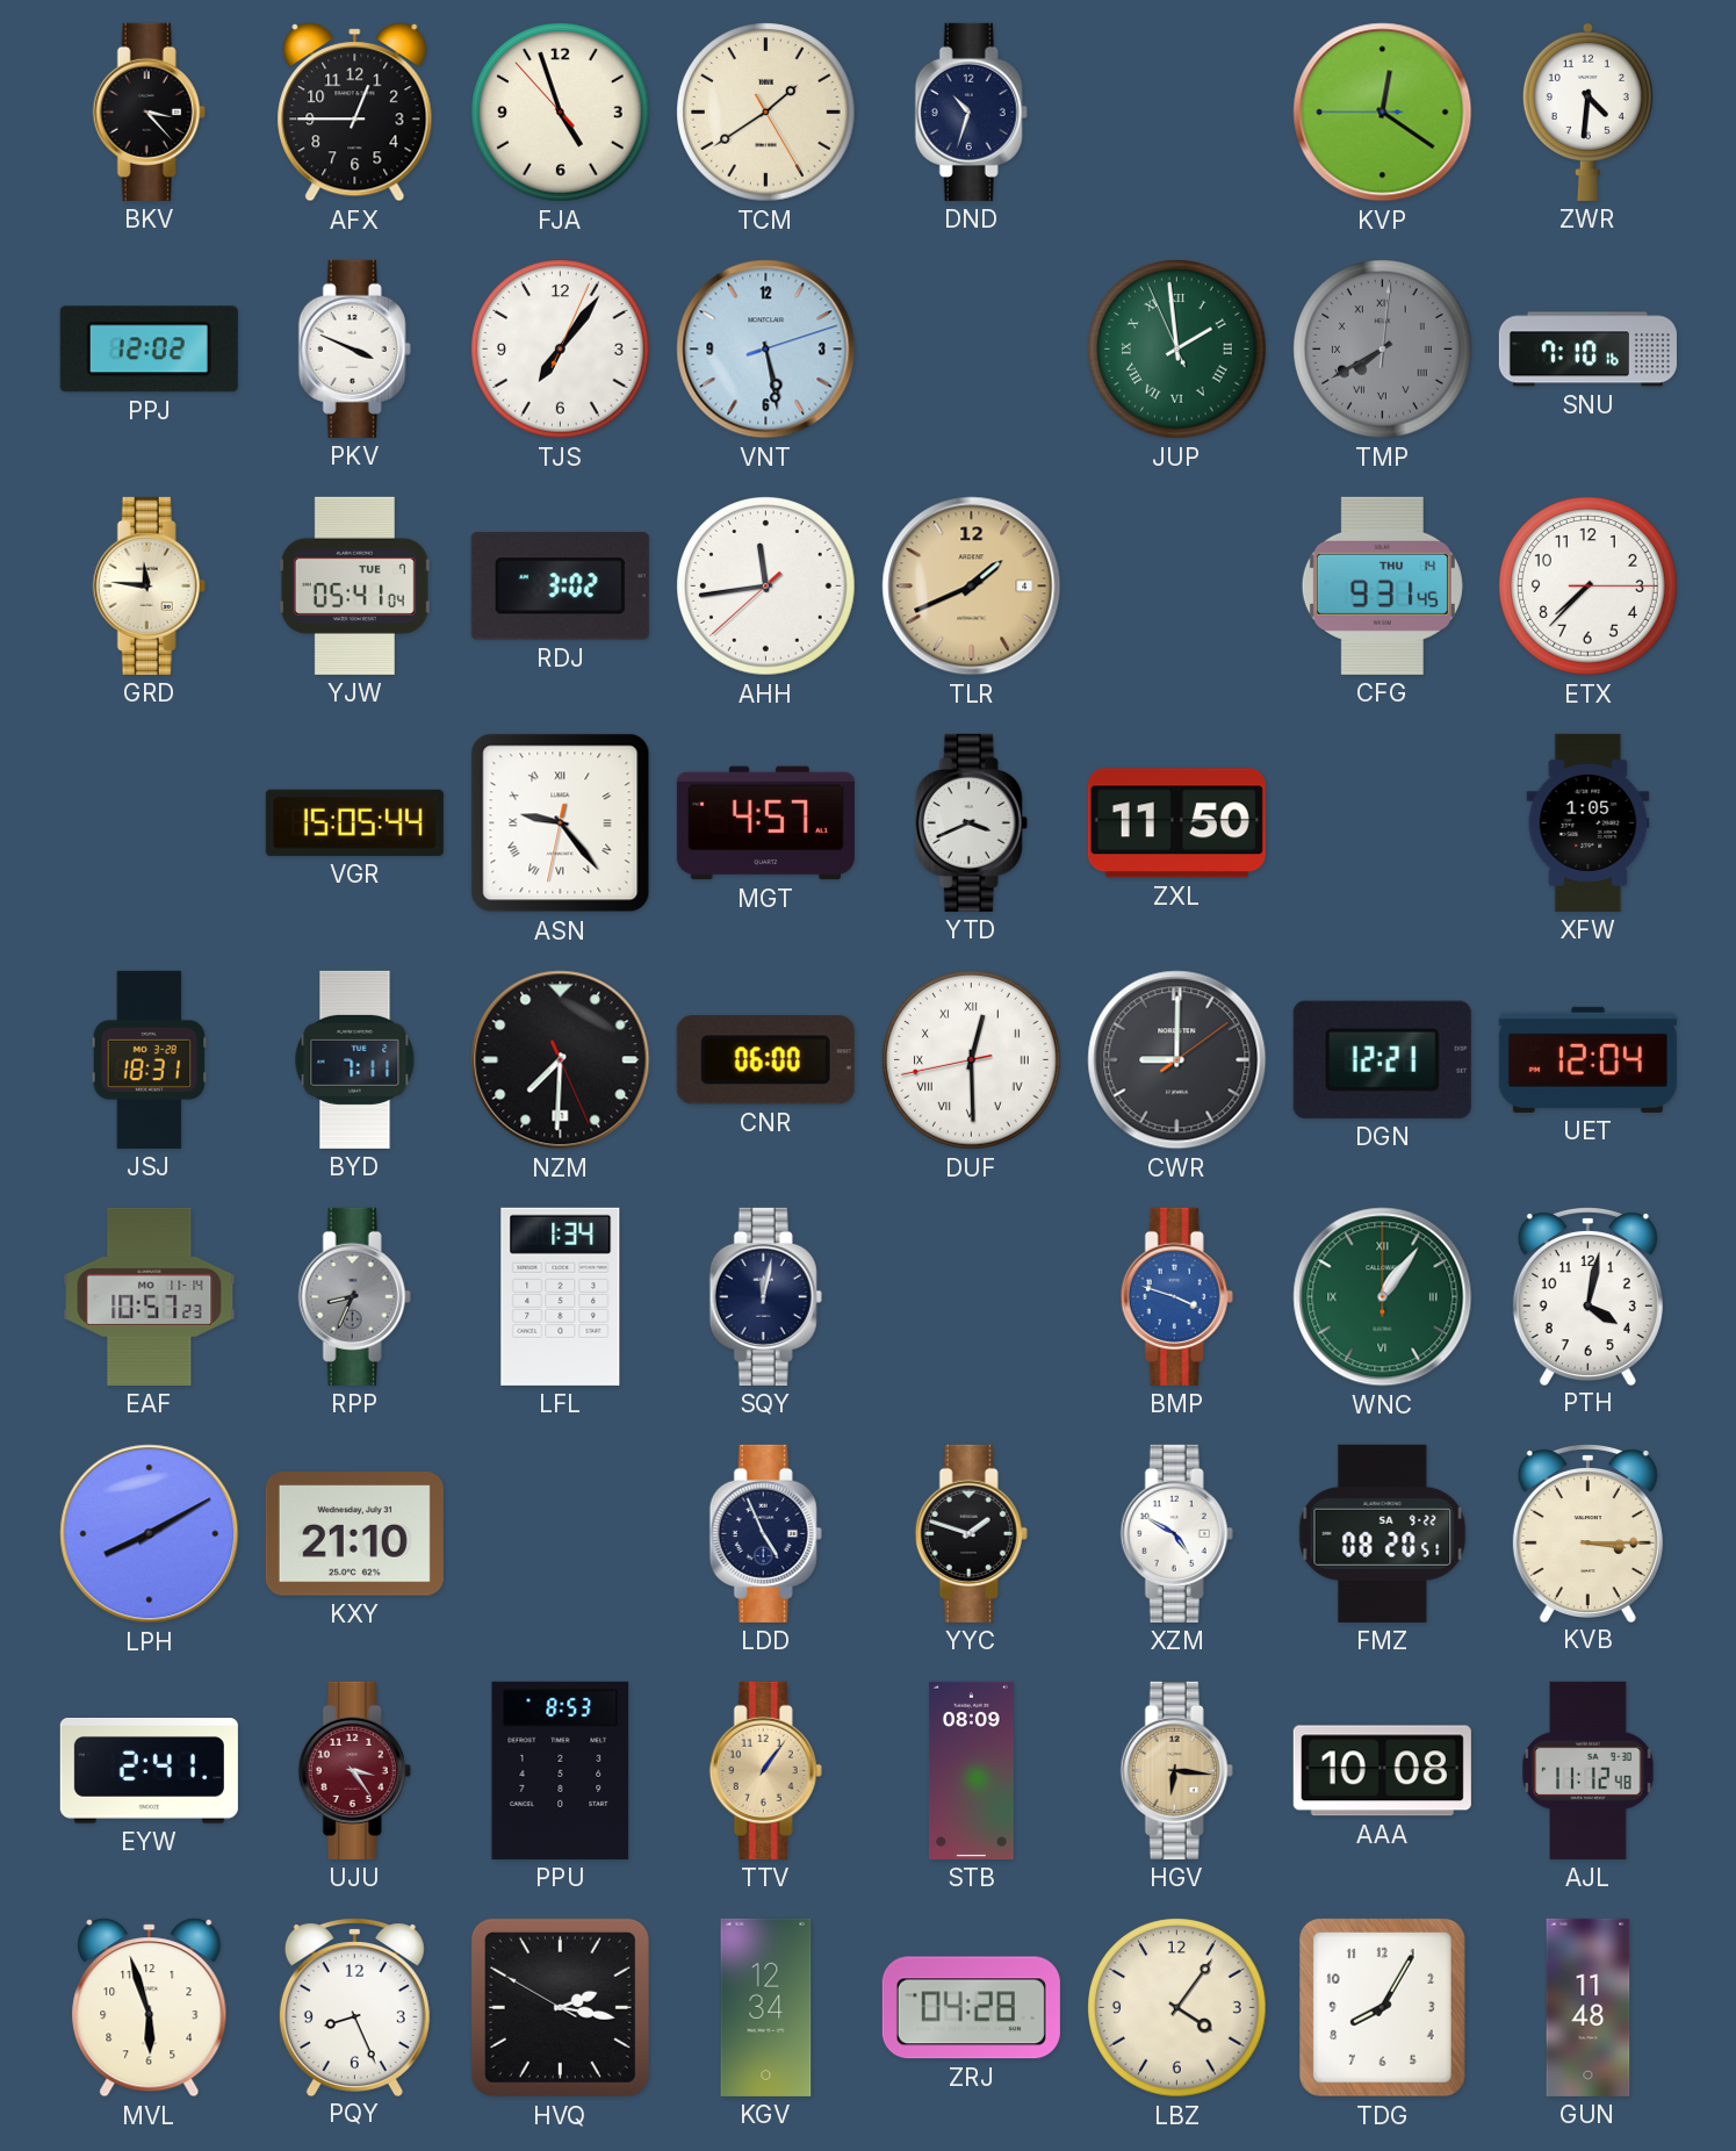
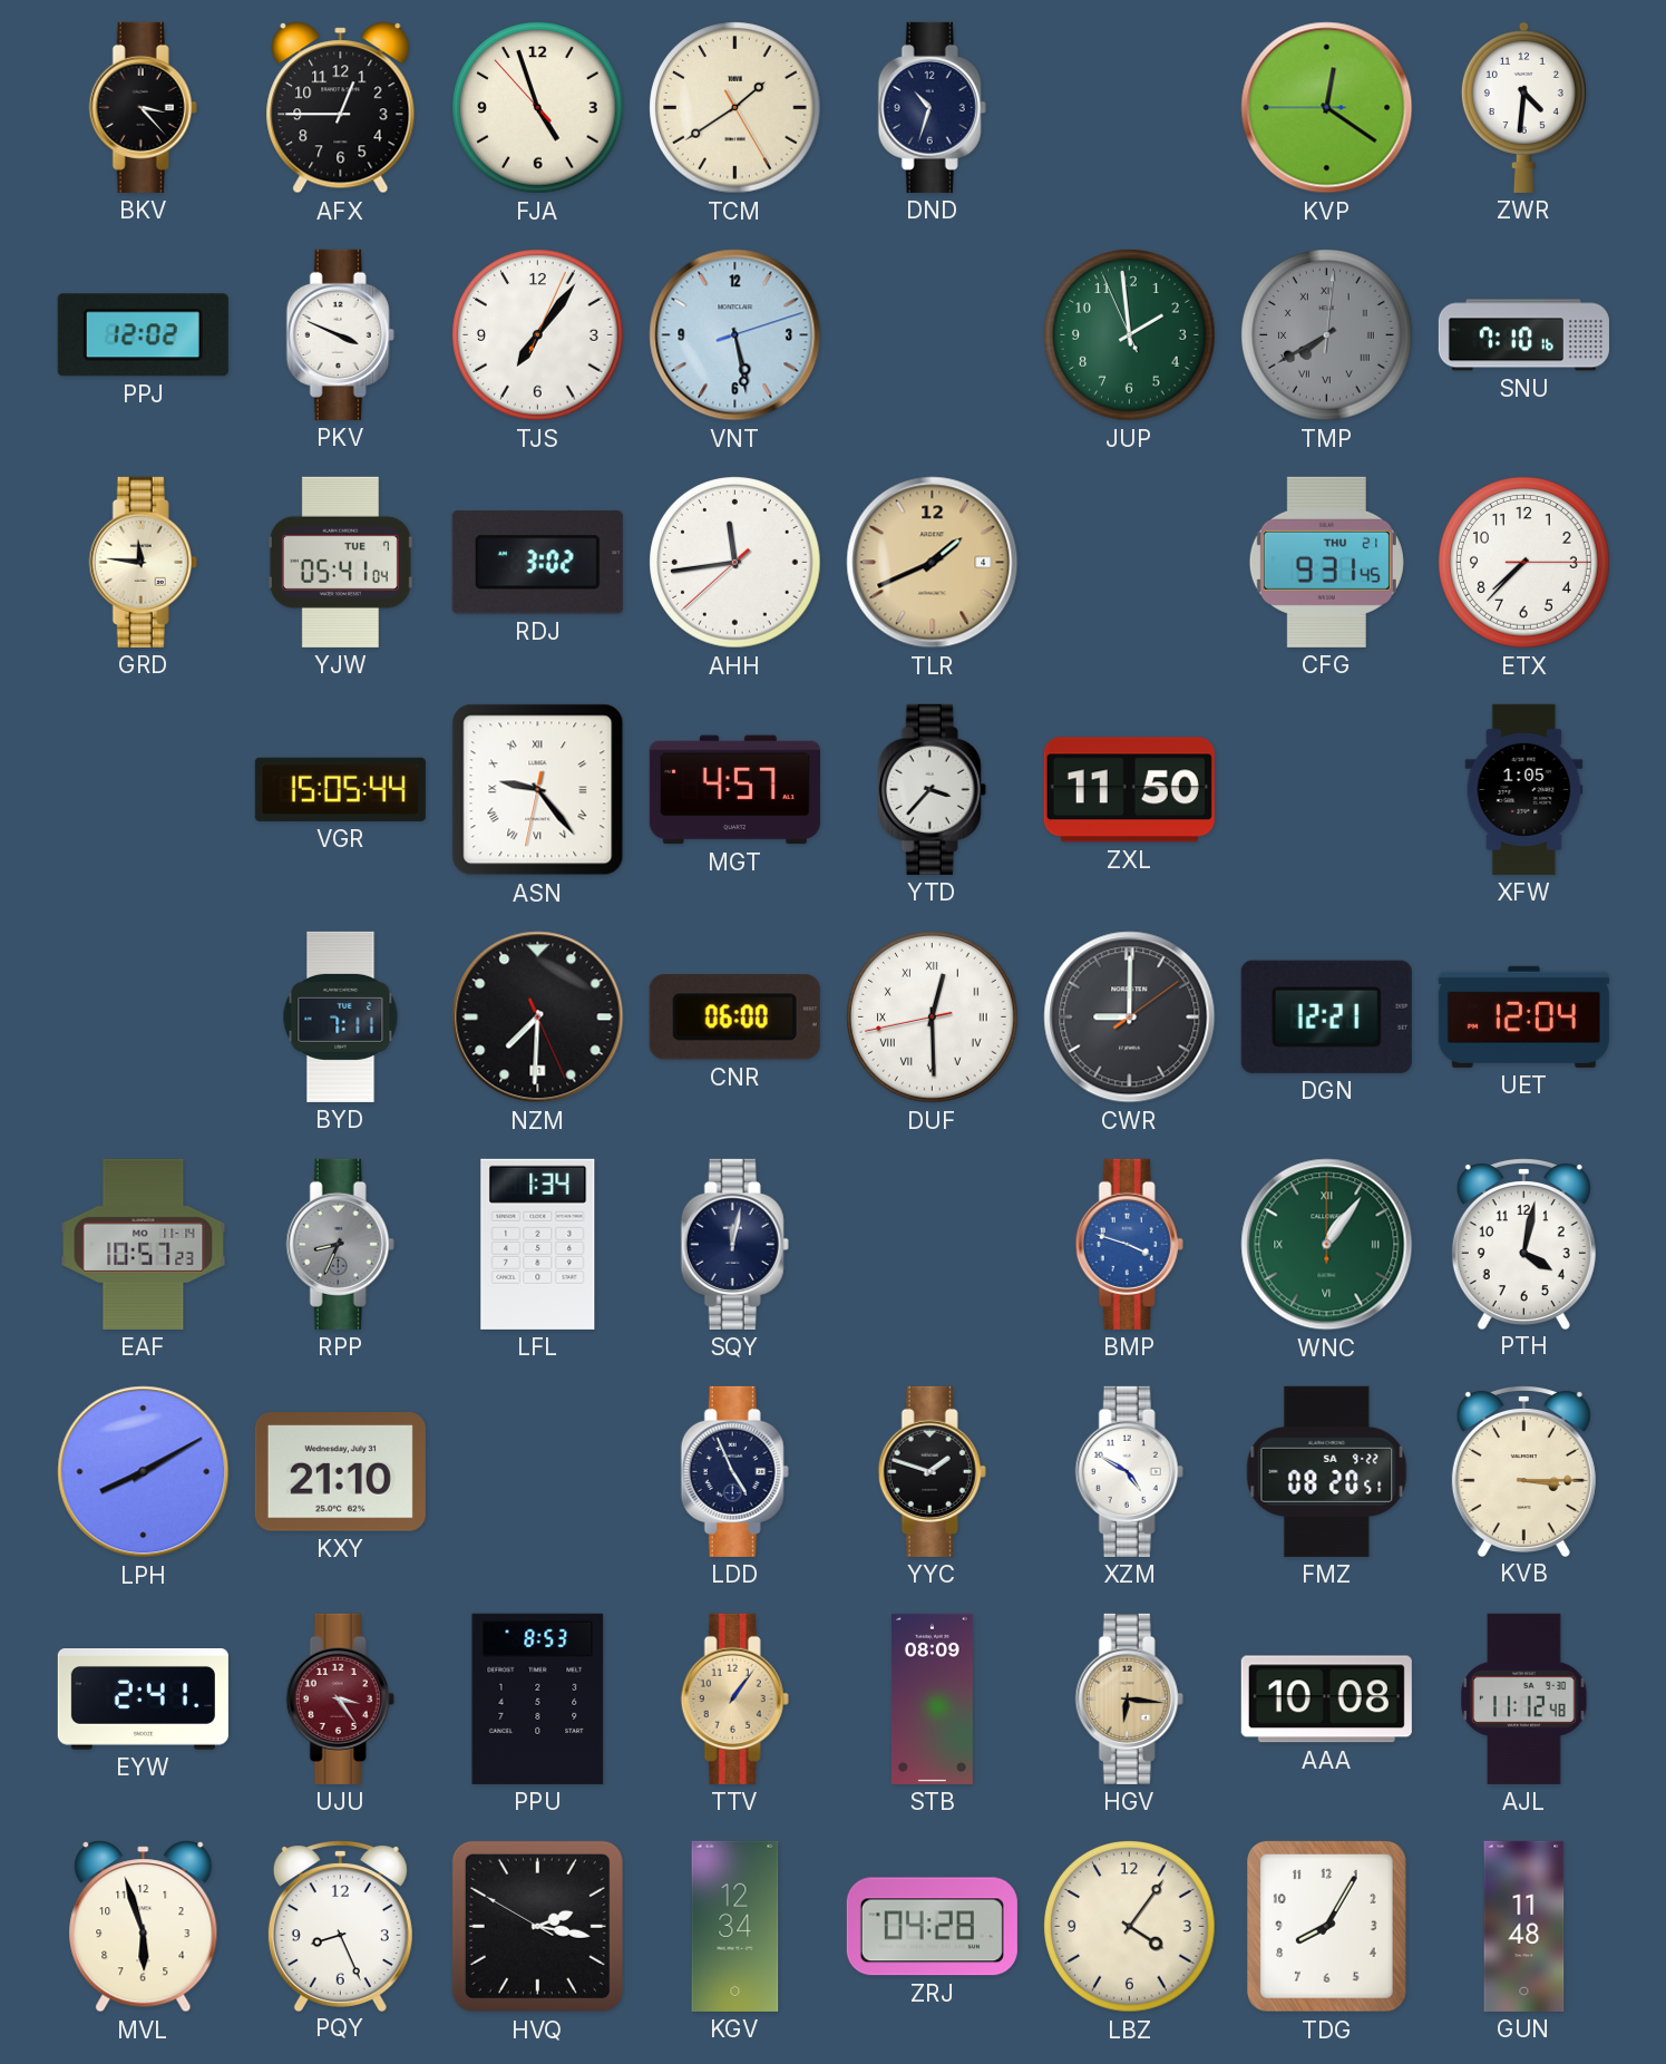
JUP numerals: Roman -> Arabic (1130, 335)
CFG date: THU 14 -> THU 21 (1326, 562)
YTD: 3:41 -> 3:37 (932, 789)
JSJ: 18:31 -> none (150, 1059)
